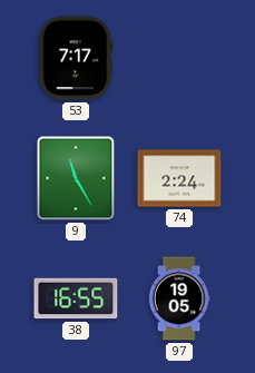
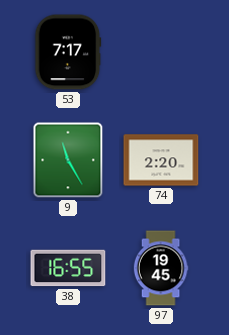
74: 2:24 -> 2:20 (161, 160)
97: 19:05 -> 19:45 (161, 268)
